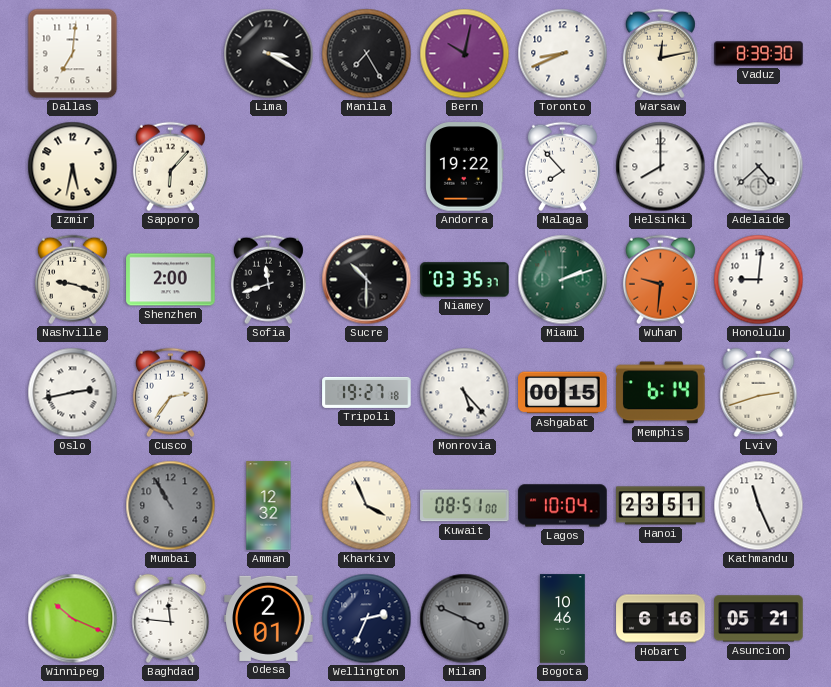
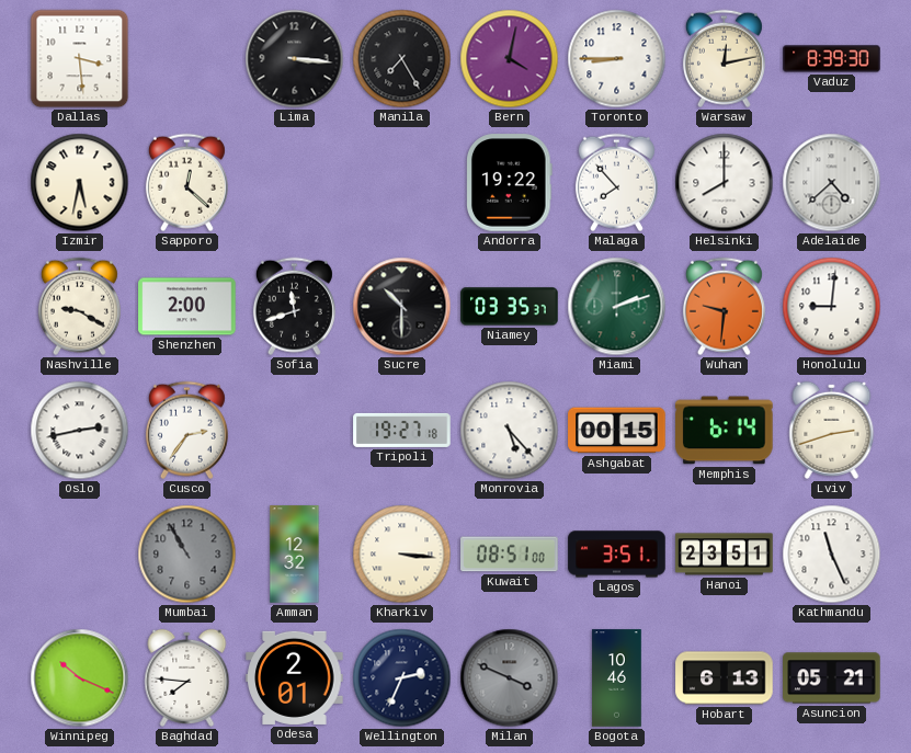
Dallas: 7:01 -> 3:29 (80, 59)
Lima: 3:20 -> 3:16 (295, 59)
Bern: 10:02 -> 4:02 (510, 59)
Toronto: 8:41 -> 8:45 (617, 59)
Sapporo: 6:07 -> 12:22 (186, 183)
Nashville: 9:18 -> 9:20 (79, 307)
Kharkiv: 3:56 -> 3:16 (402, 555)
Lagos: 10:04 -> 3:51 (617, 555)
Baghdad: 11:46 -> 7:46 (187, 677)
Hobart: 6:16 -> 6:13 (725, 678)
